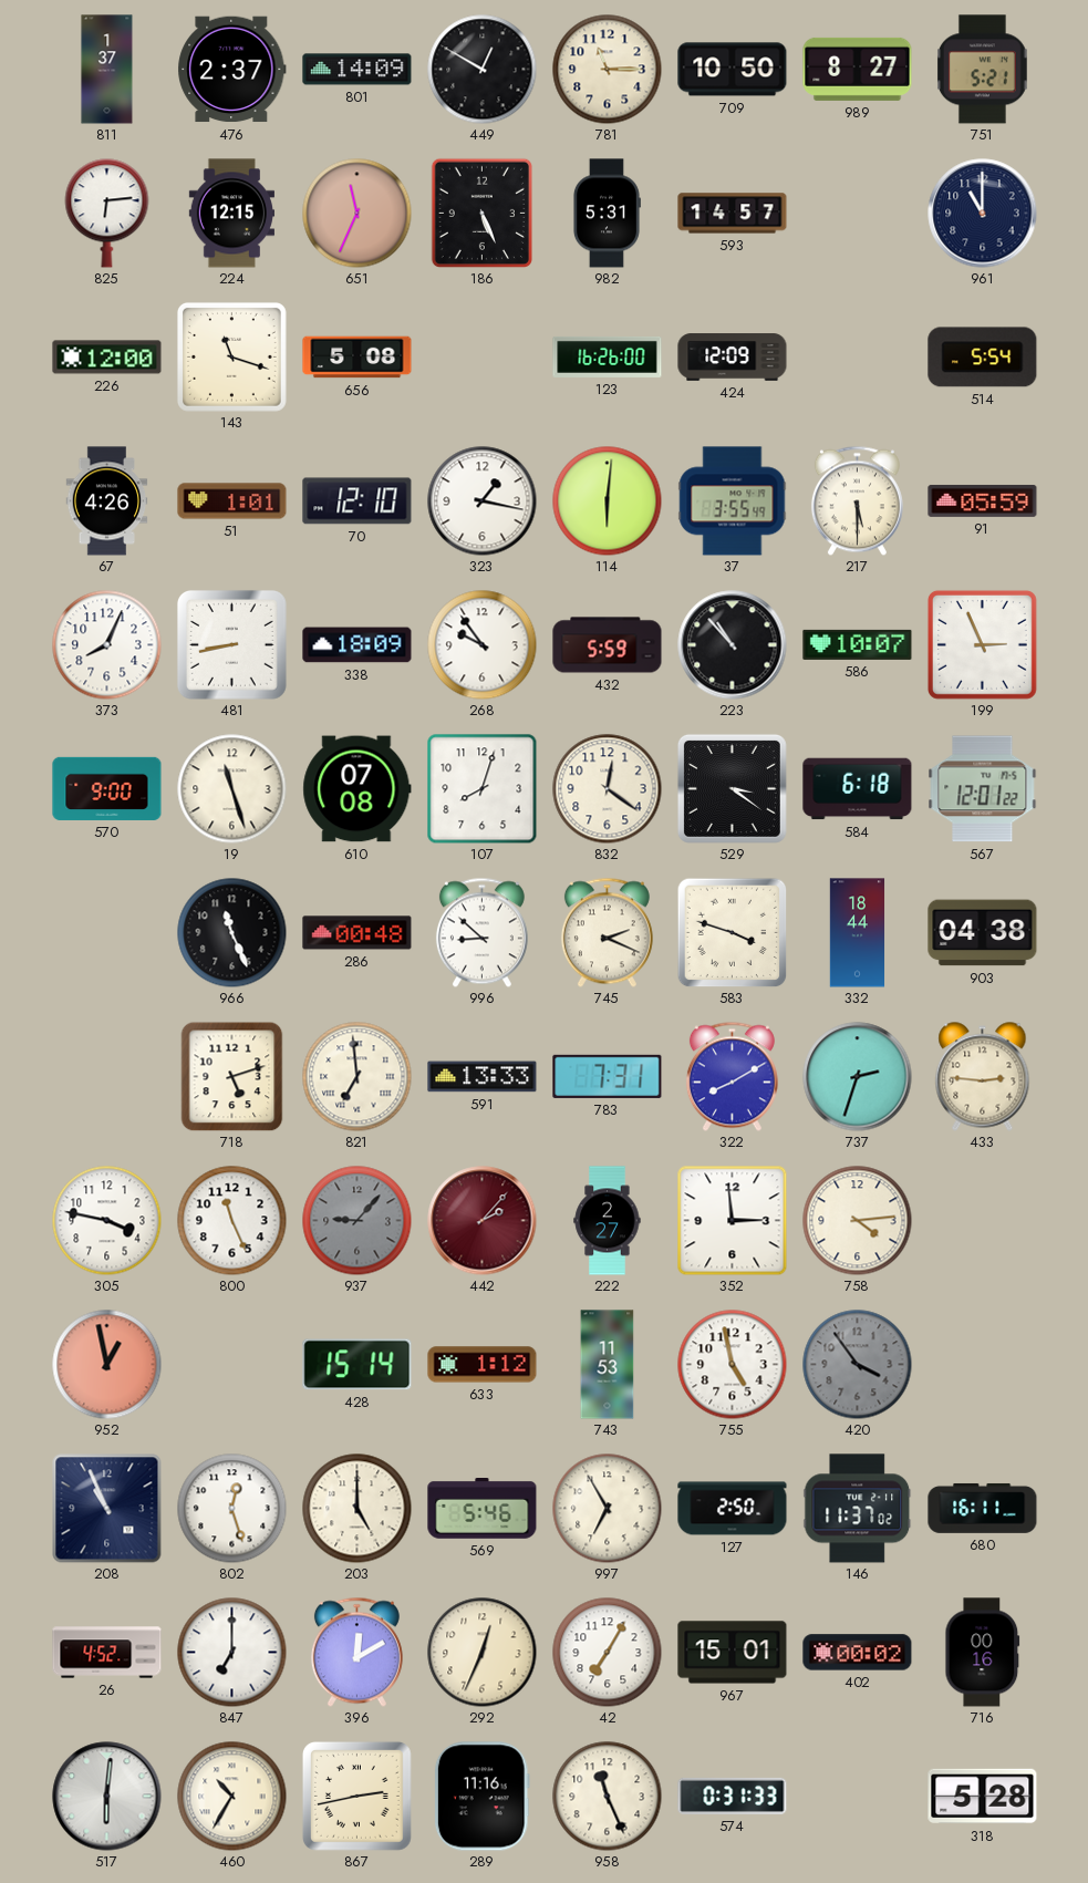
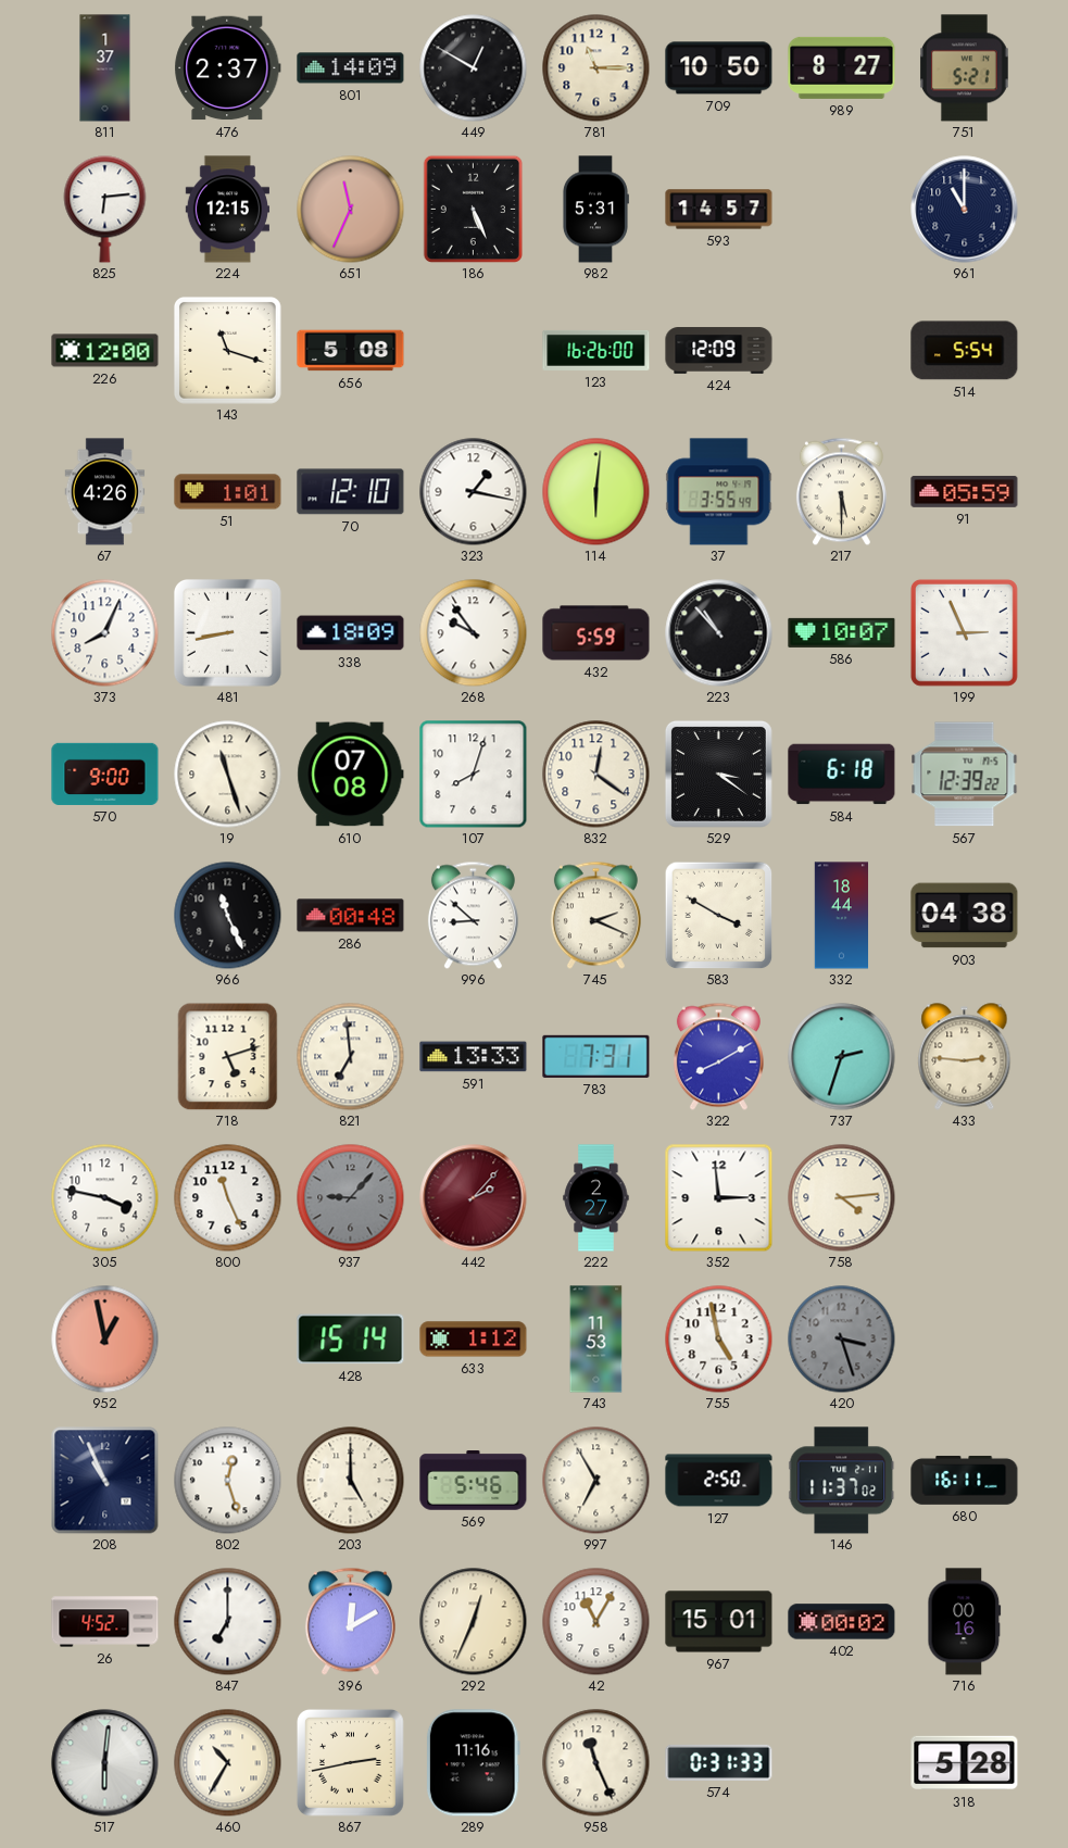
567: 12:01 -> 12:39 (965, 775)
583: 3:48 -> 3:50 (718, 915)
420: 3:54 -> 3:27 (842, 1340)
42: 7:05 -> 11:05 (596, 1622)
